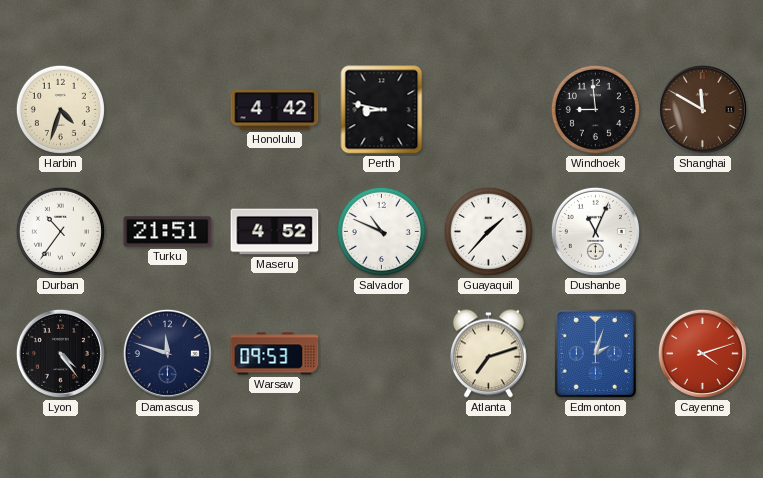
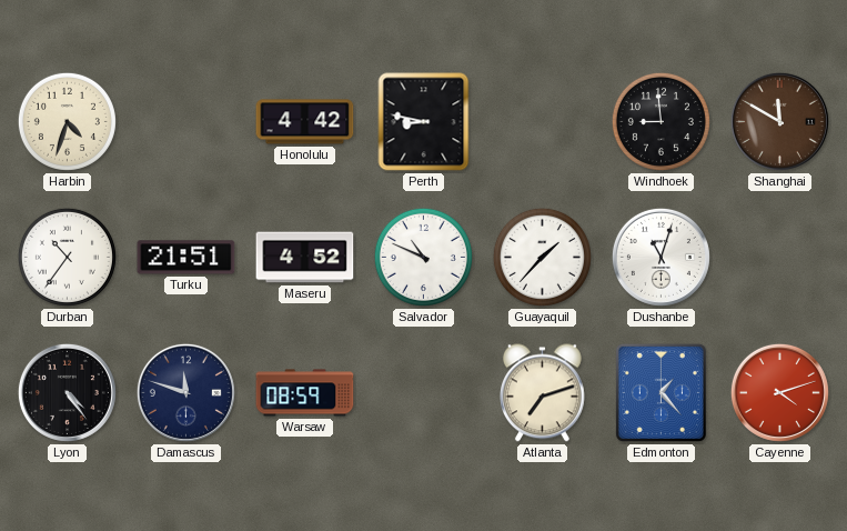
Dushanbe: 11:04 -> 11:03 (661, 257)
Warsaw: 09:53 -> 08:59 (305, 393)
Edmonton: 2:03 -> 1:23 (661, 392)
